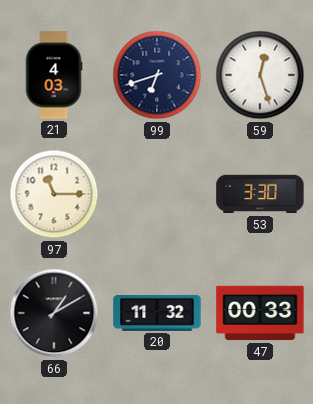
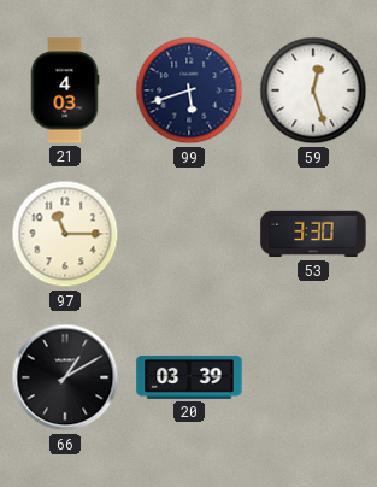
99: 6:42 -> 5:42 (189, 90)
20: 11:32 -> 03:39 (189, 377)
47: 00:33 -> none (260, 313)
